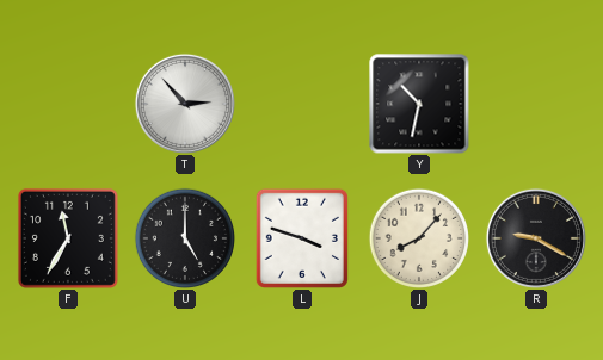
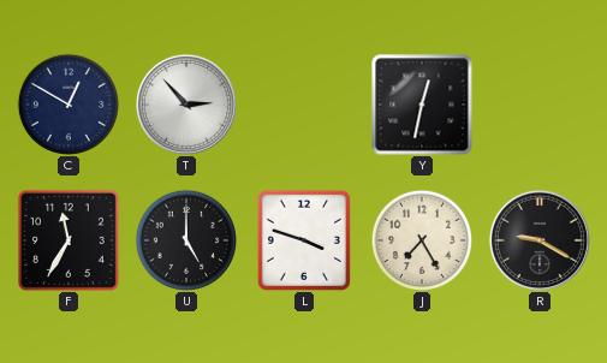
C: none -> 12:50 (67, 103)
Y: 10:32 -> 12:32 (422, 105)
J: 8:07 -> 7:25 (421, 239)
